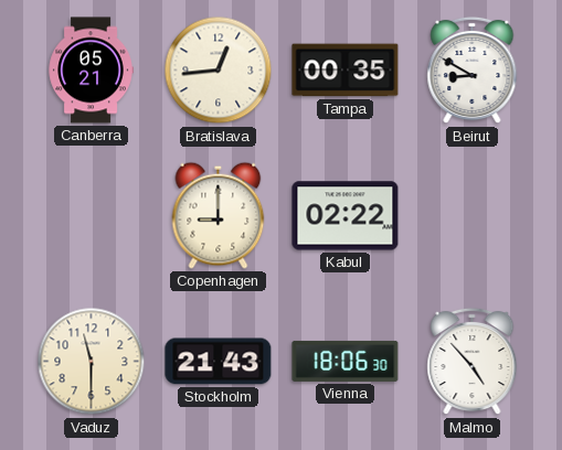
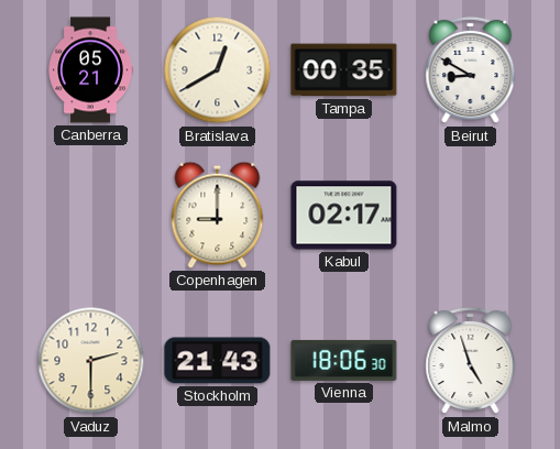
Bratislava: 12:44 -> 12:40 (218, 70)
Kabul: 02:22 -> 02:17 (344, 216)
Vaduz: 11:30 -> 2:30 (91, 361)
Malmo: 4:53 -> 4:57 (471, 361)
